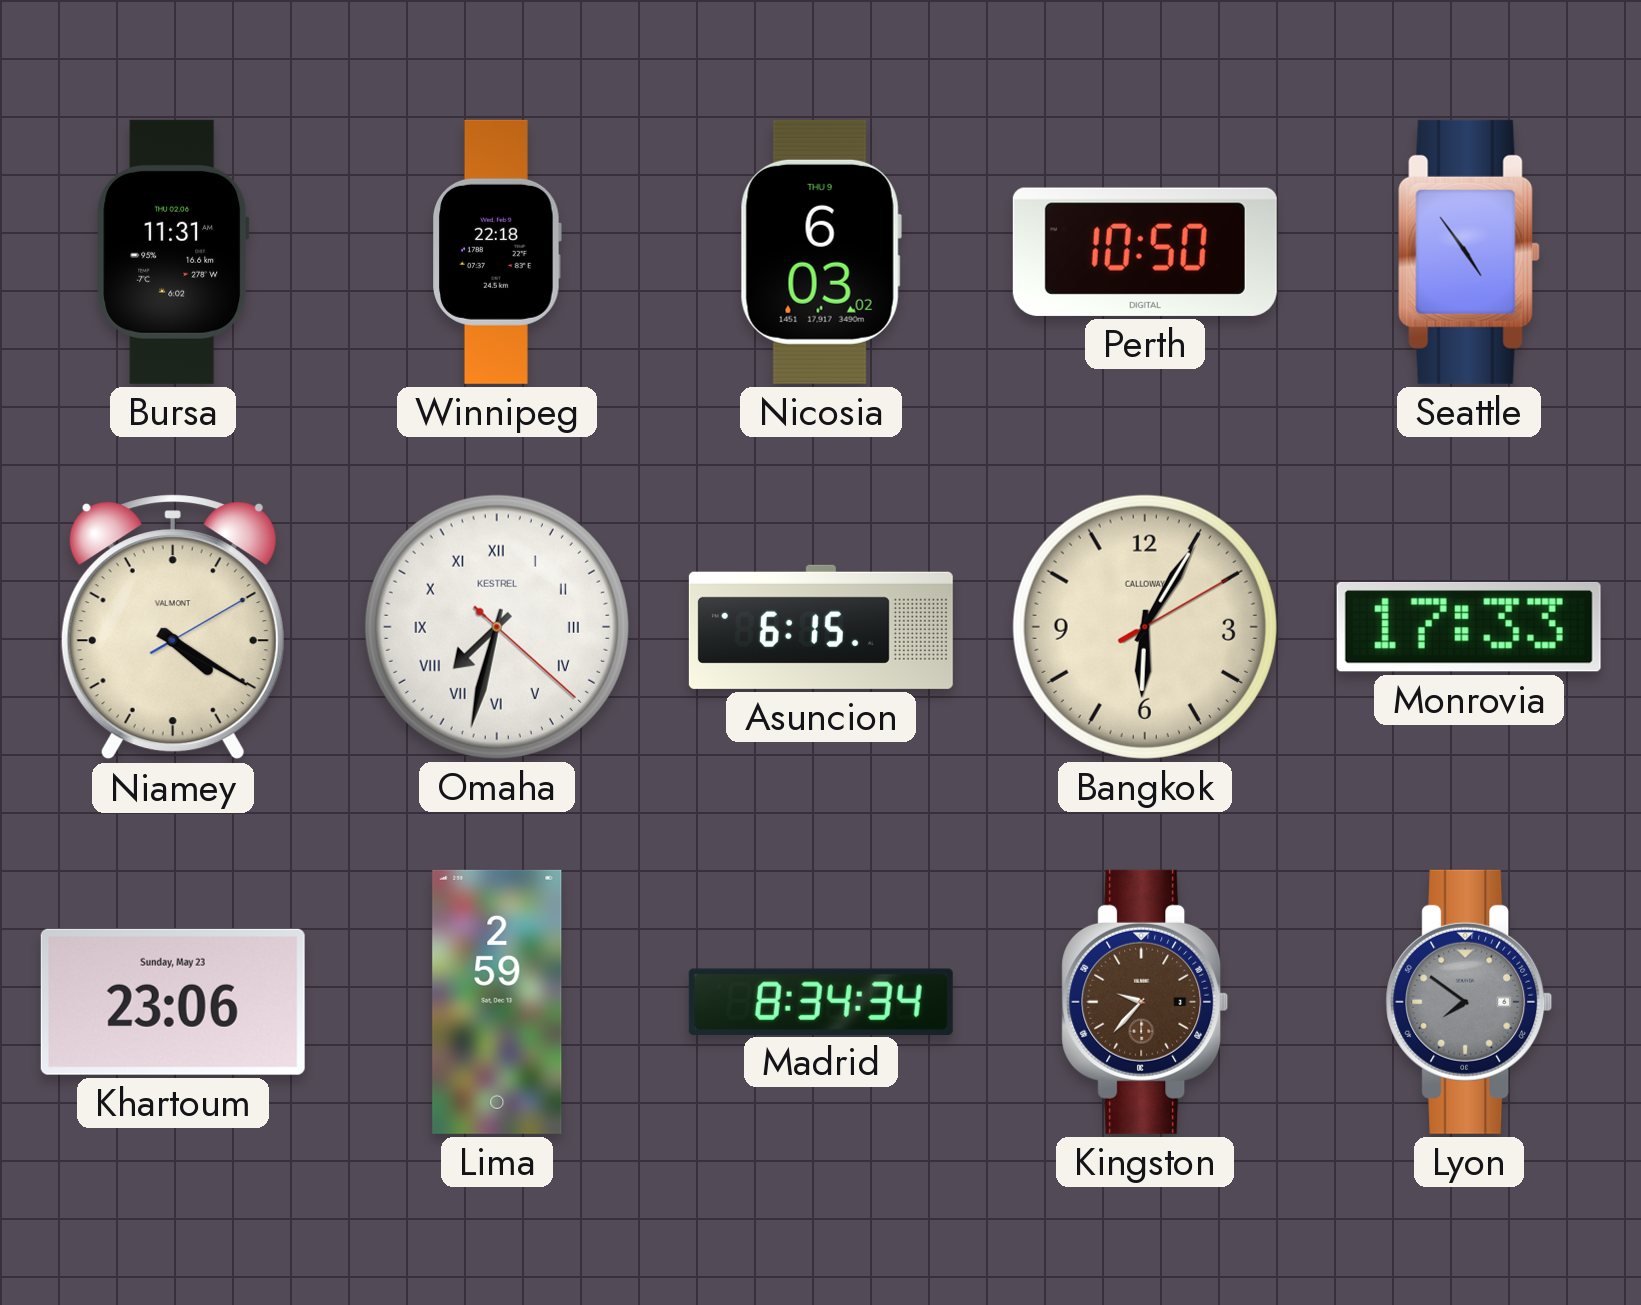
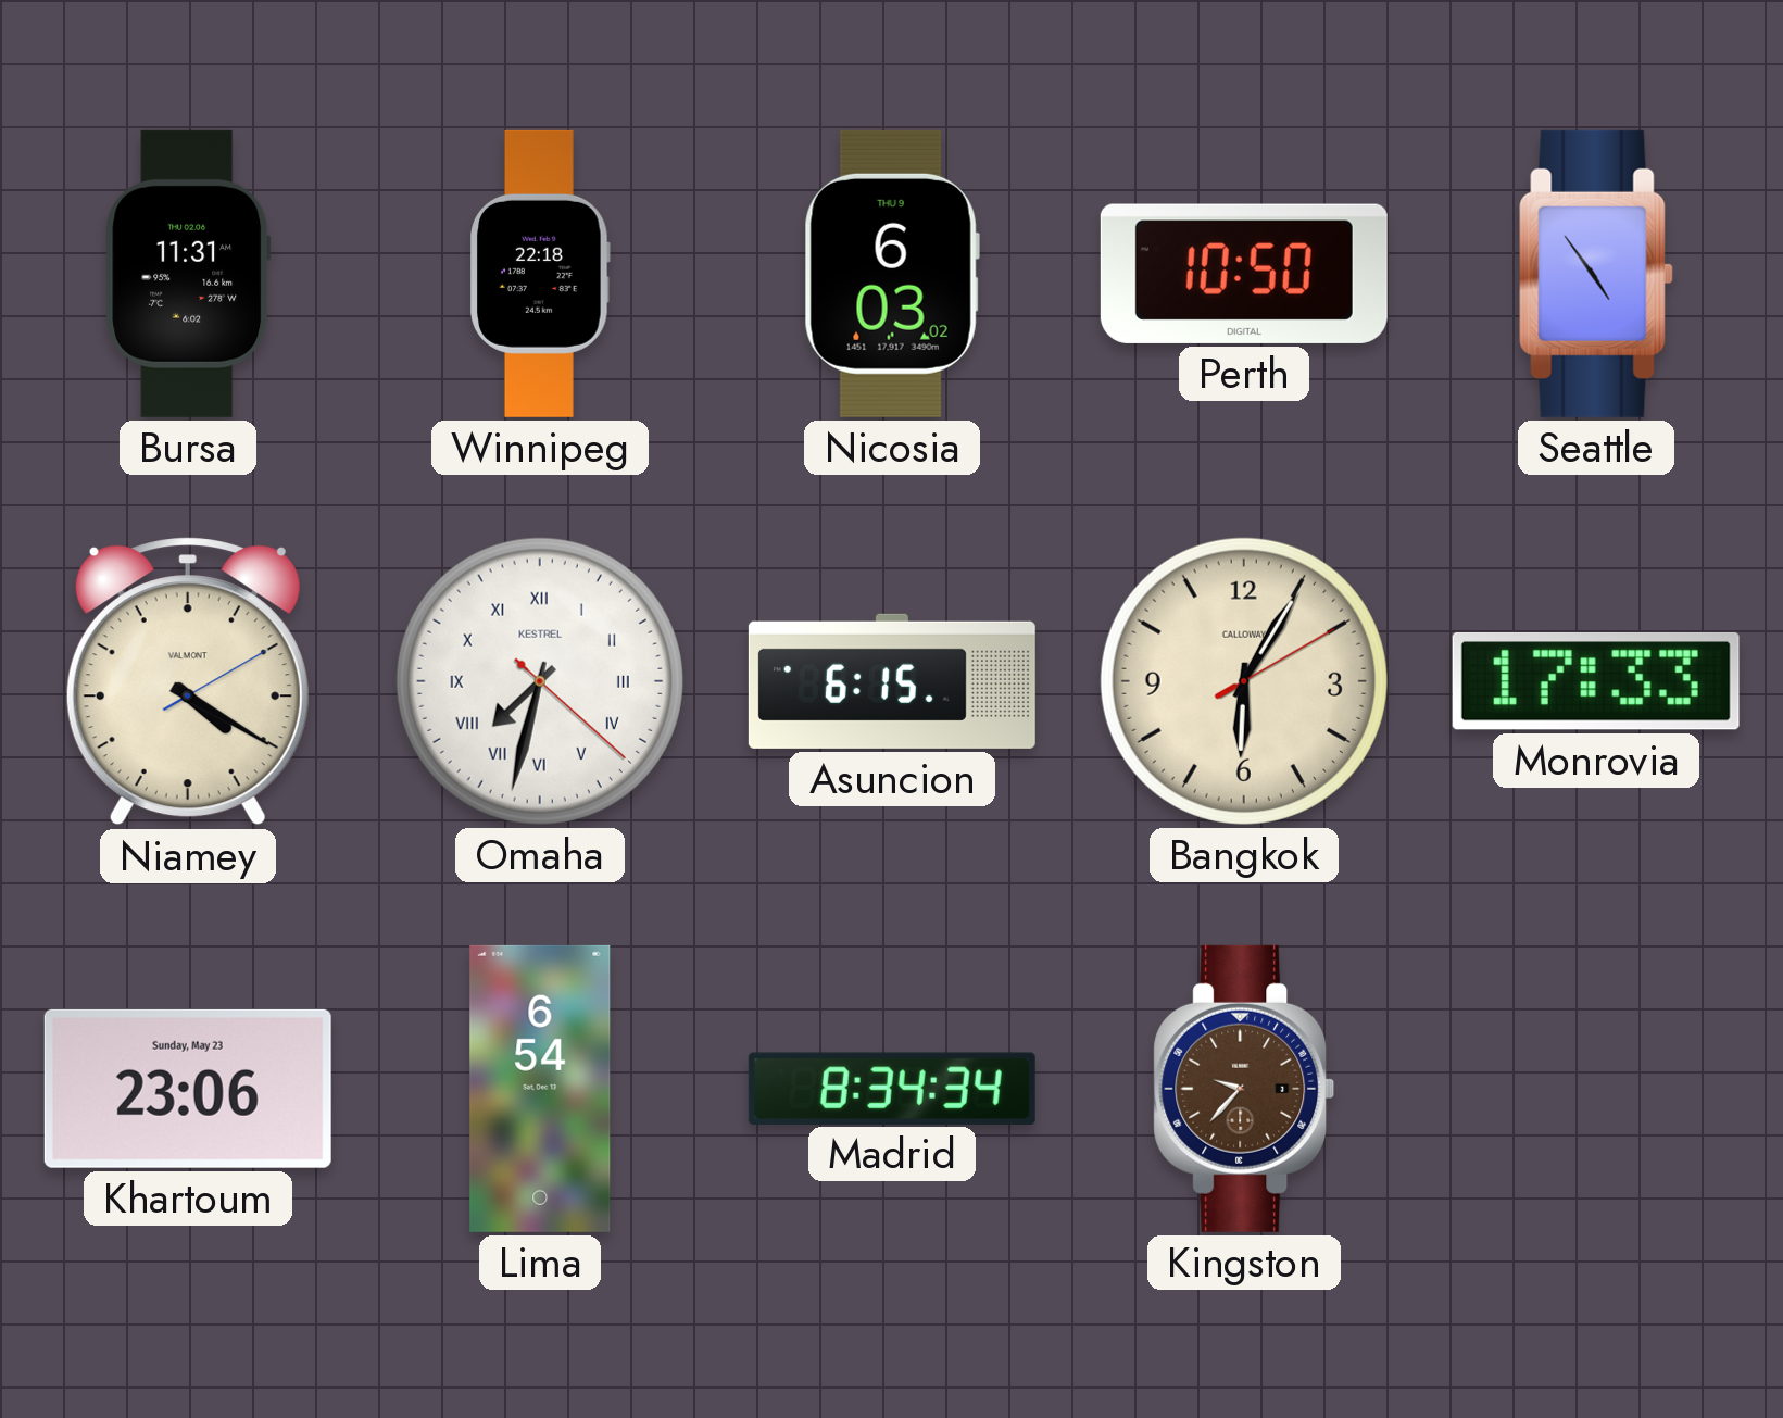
Lima: 2:59 -> 6:54 (540, 1089)
Lyon: 7:51 -> none (1469, 1002)
